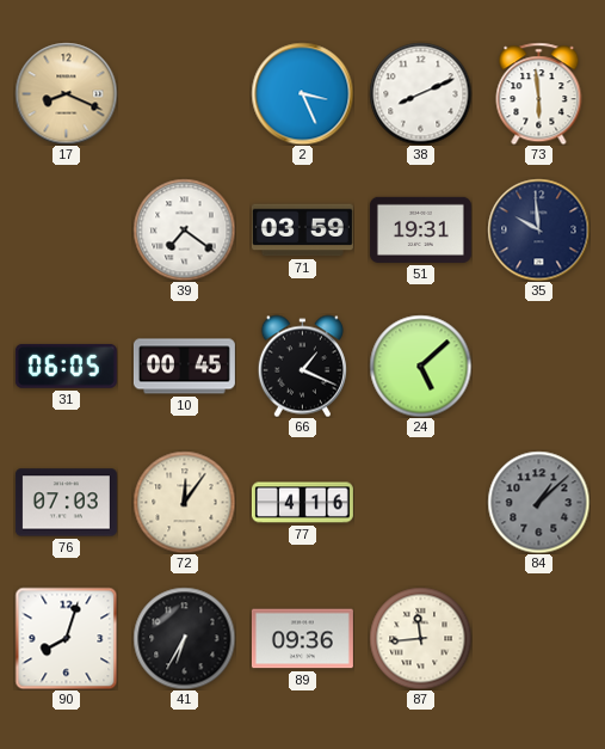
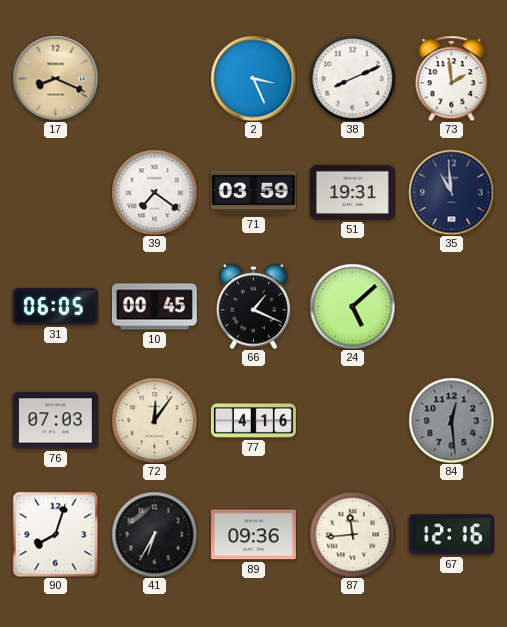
73: 5:59 -> 1:59 (452, 78)
35: 9:59 -> 10:59 (451, 192)
84: 1:08 -> 12:29 (451, 420)
67: none -> 12:16 (451, 535)
